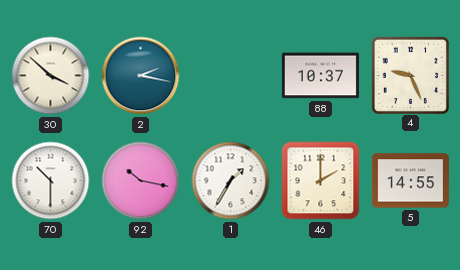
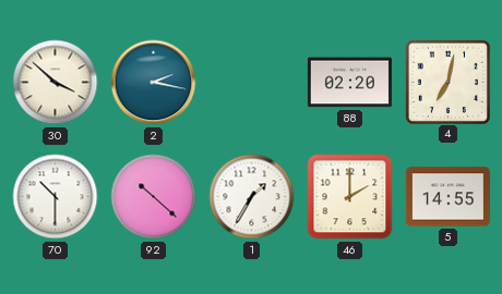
88: 10:37 -> 02:20 (349, 83)
4: 9:26 -> 7:02 (447, 82)
92: 10:17 -> 10:22 (154, 197)
